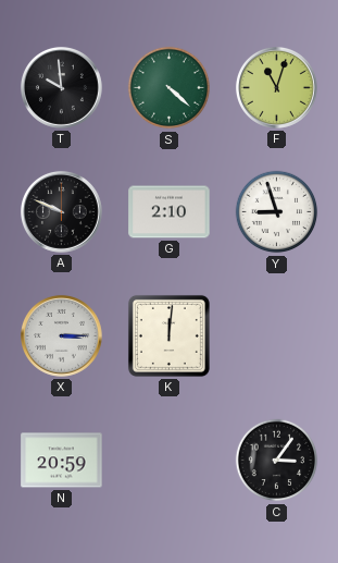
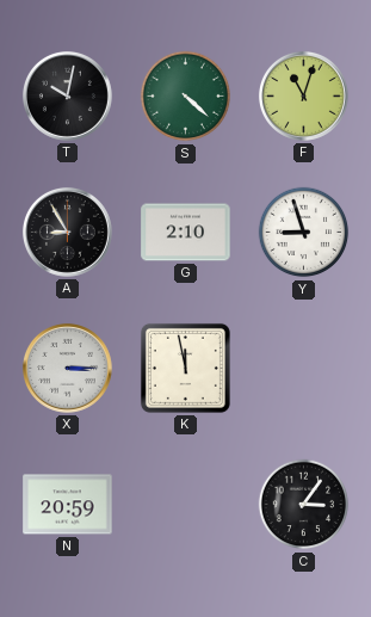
T: 9:59 -> 10:02 (67, 95)
A: 9:49 -> 8:55 (67, 232)
K: 12:01 -> 11:58 (185, 368)
